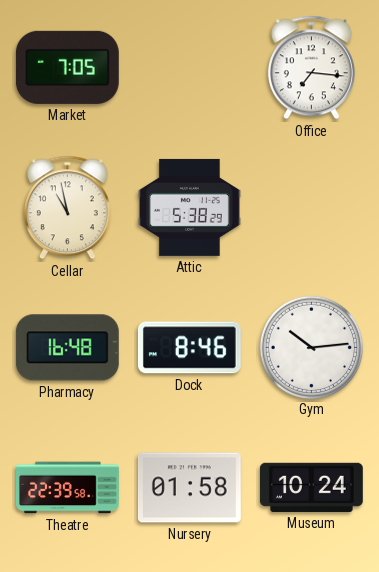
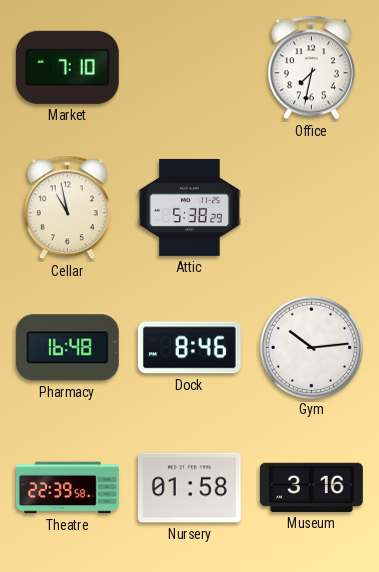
Market: 7:05 -> 7:10 (67, 67)
Office: 7:16 -> 7:32 (311, 68)
Museum: 10:24 -> 3:16 (311, 487)
